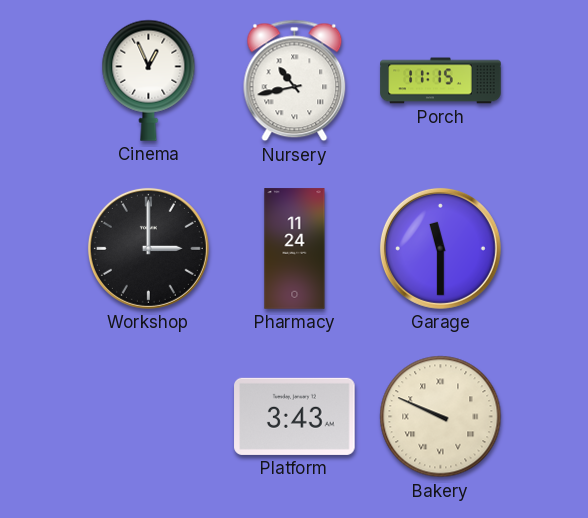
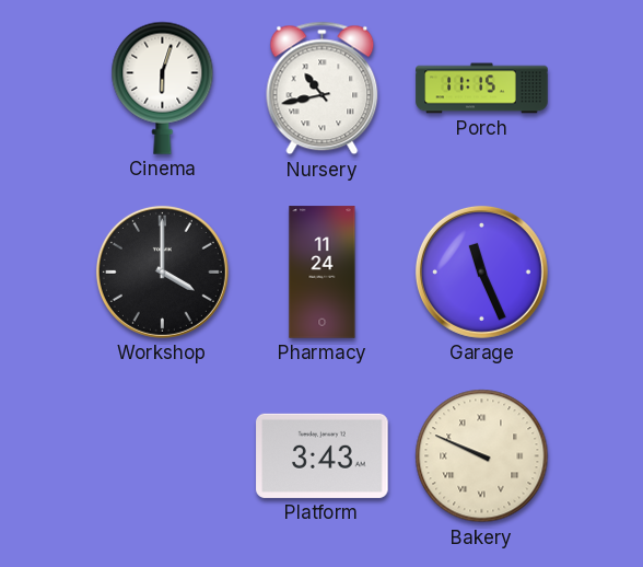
Cinema: 12:56 -> 6:03 (163, 88)
Workshop: 3:00 -> 4:00 (162, 271)
Garage: 11:30 -> 11:26 (481, 271)
